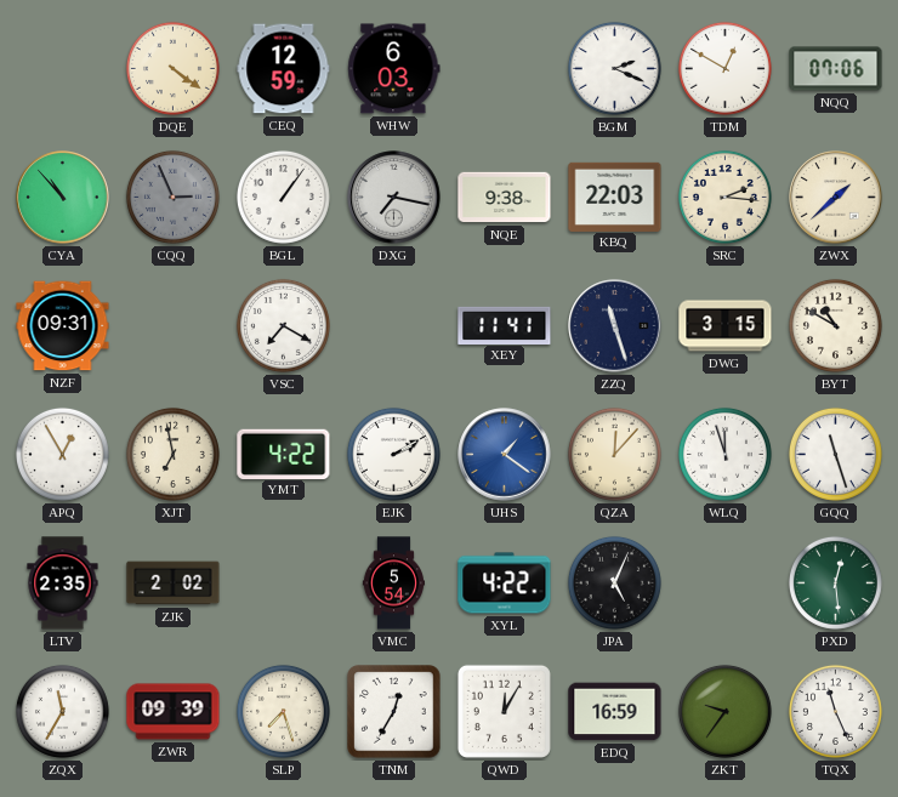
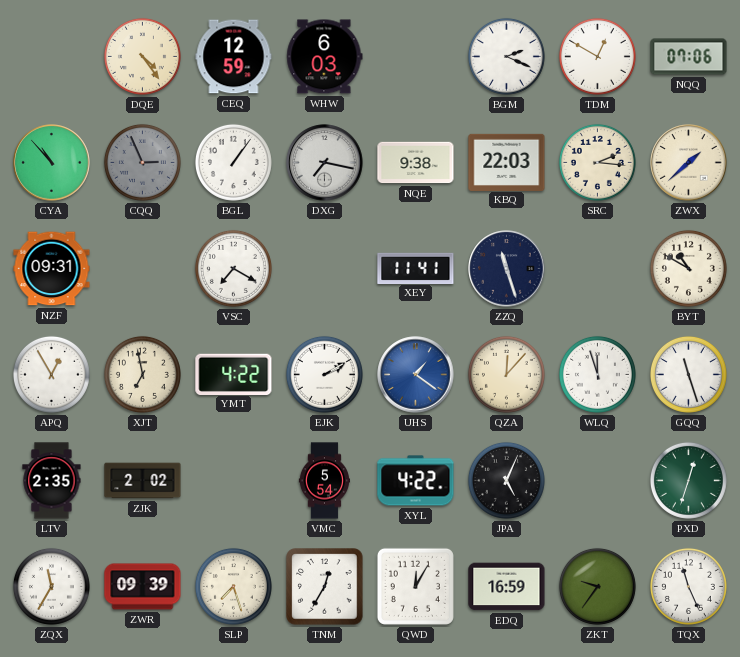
DQE: 4:21 -> 4:24 (142, 56)
DWG: 3:15 -> none (726, 326)
PXD: 12:29 -> 12:33 (688, 480)
